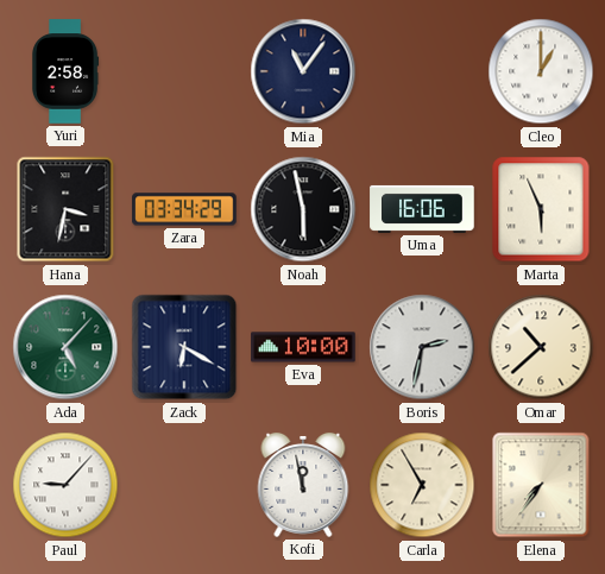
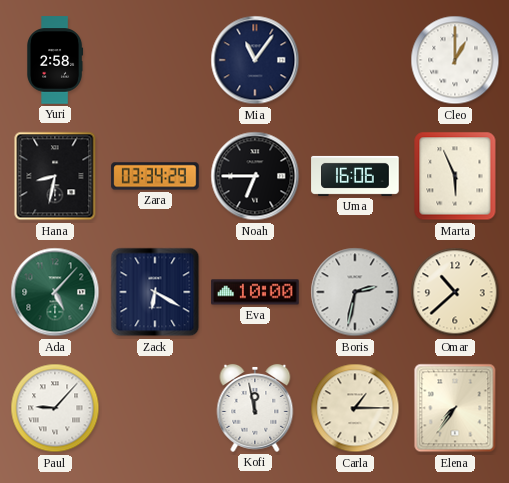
Hana: 3:32 -> 8:32 (55, 176)
Noah: 5:58 -> 6:45 (255, 176)
Carla: 6:55 -> 1:15 (355, 408)
